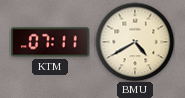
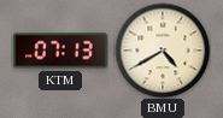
KTM: 07:11 -> 07:13 (60, 51)
